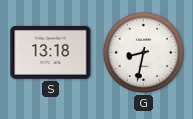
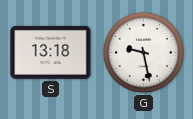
G: 8:32 -> 9:28 (143, 52)
